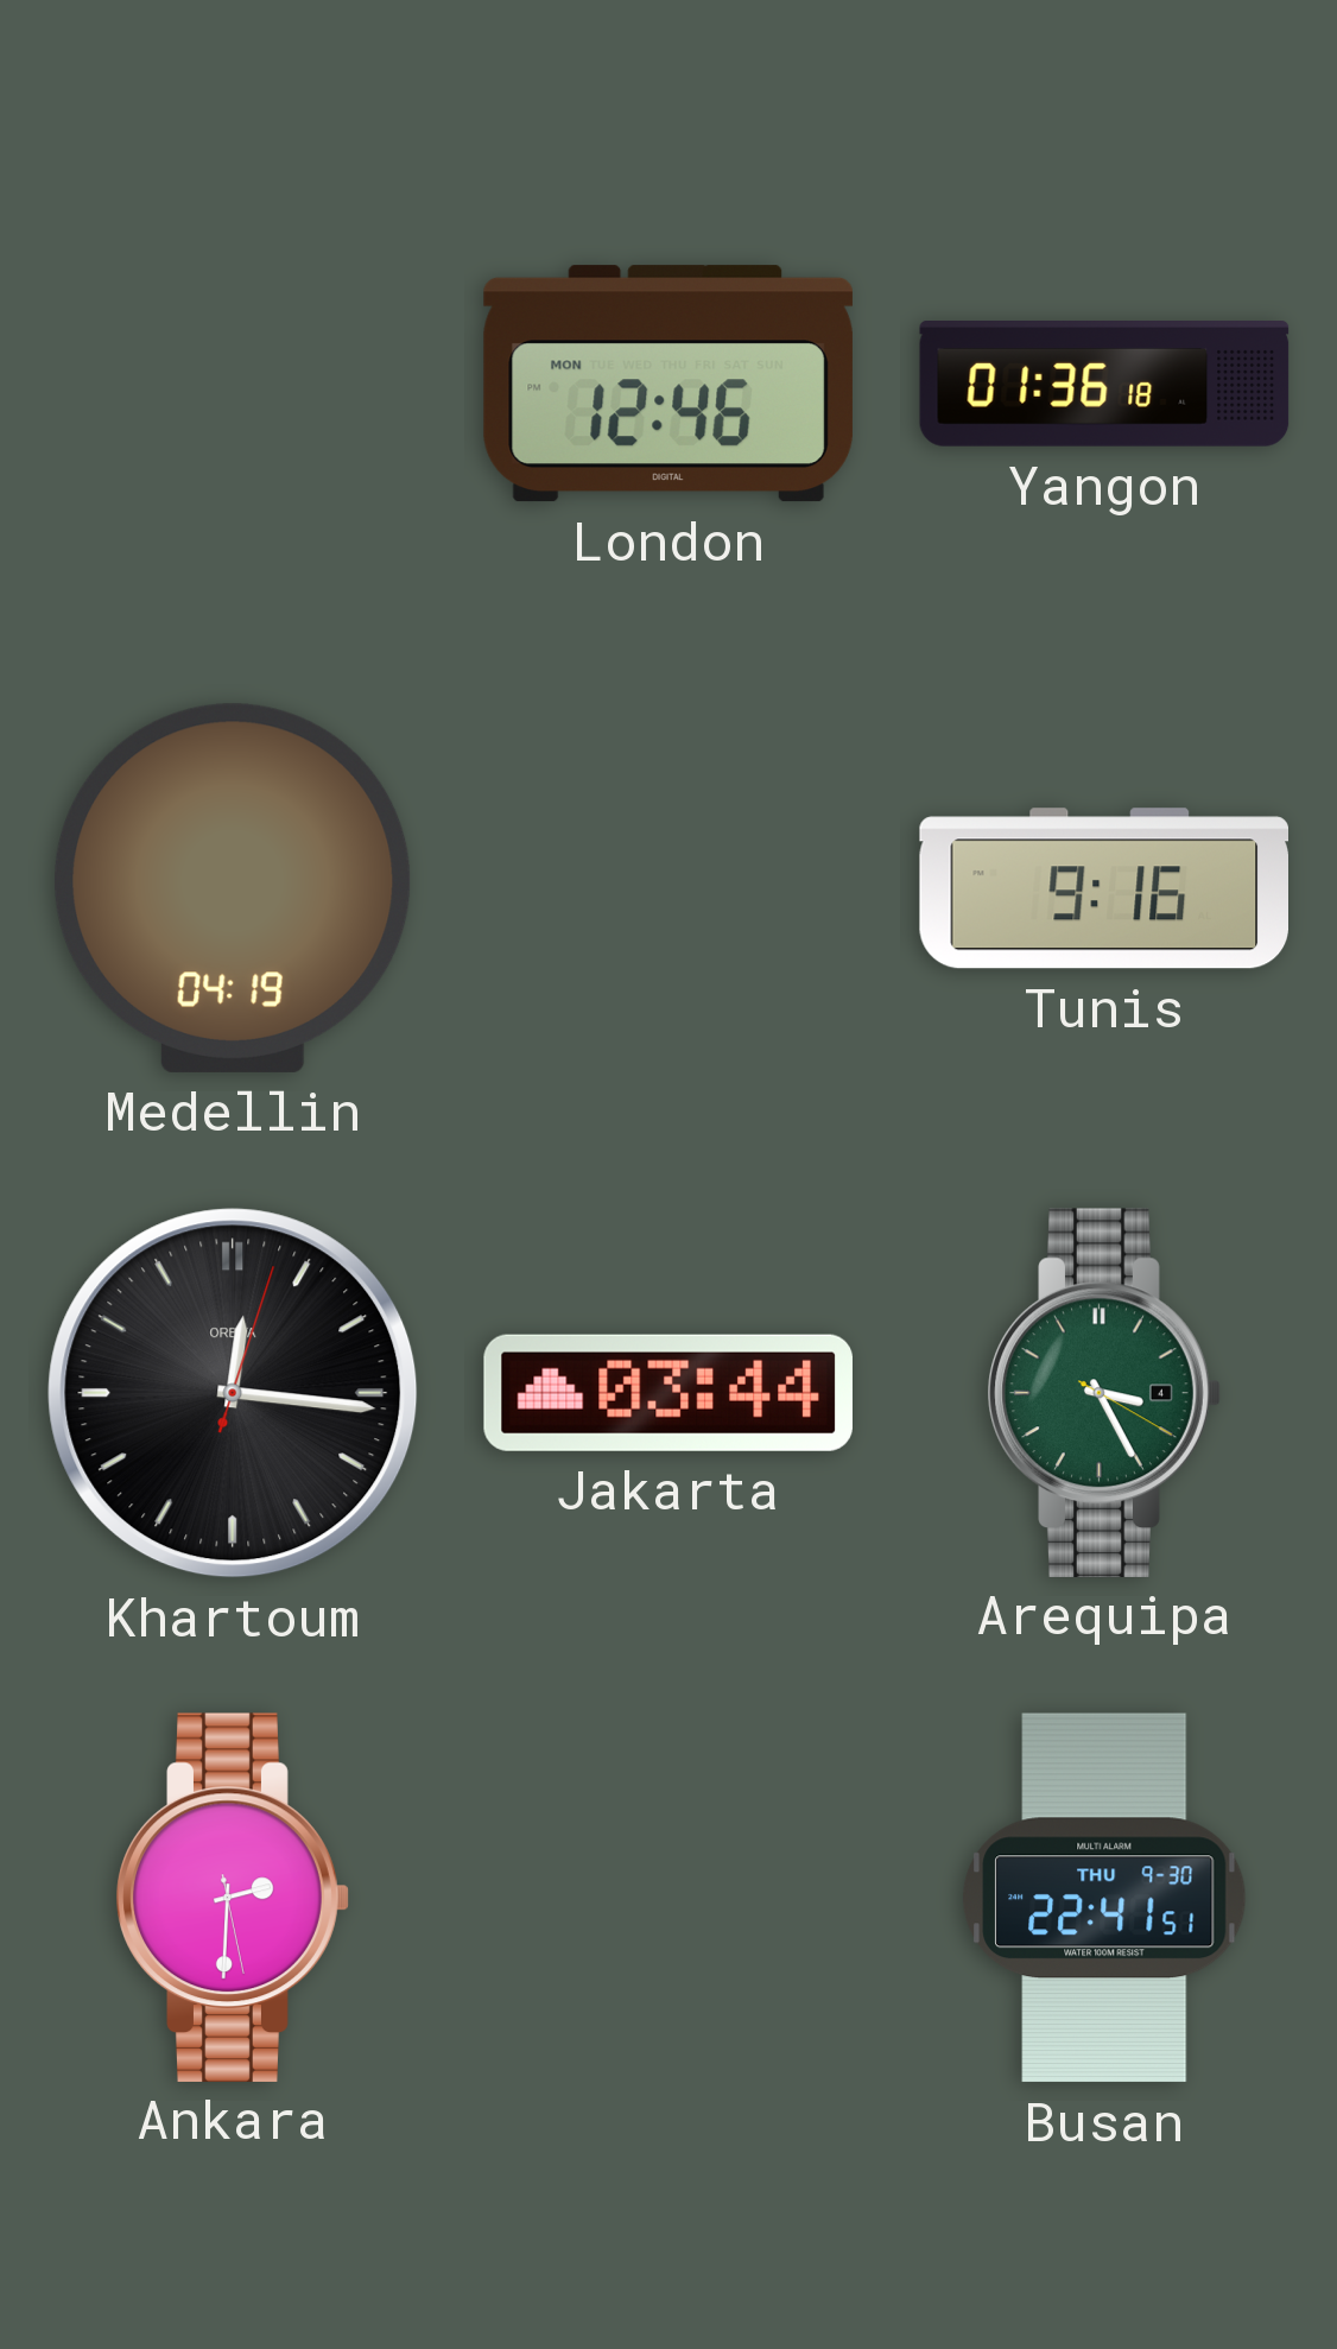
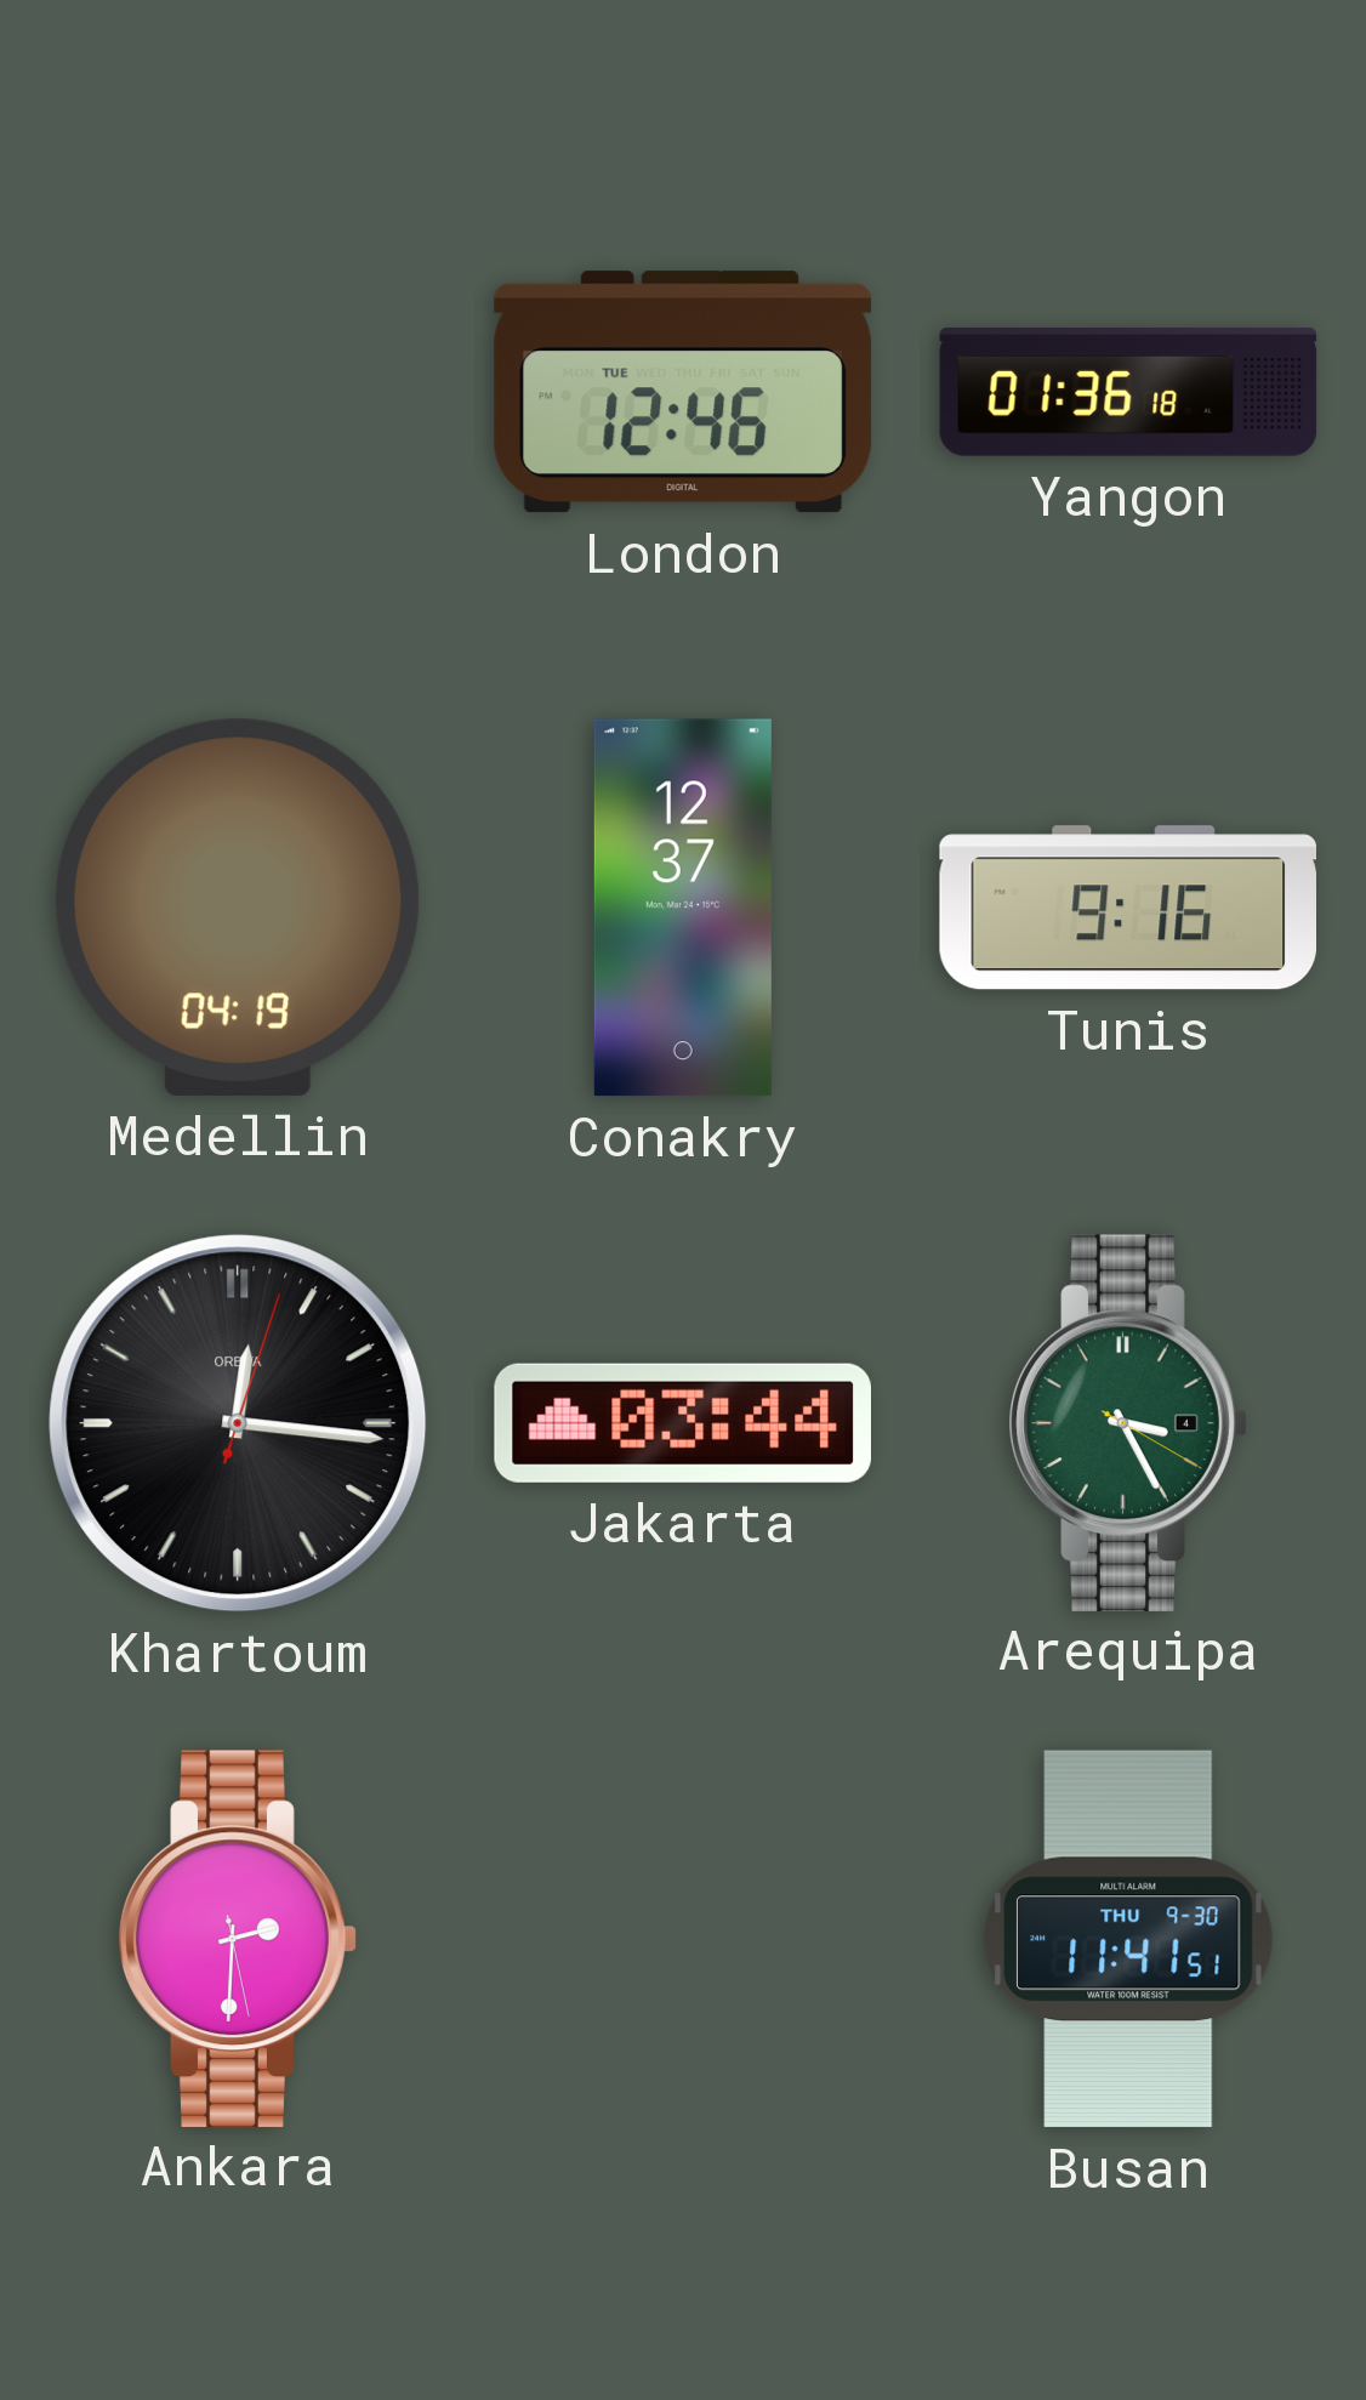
London date: MON -> TUE (683, 392)
Conakry: none -> 12:37 (683, 908)
Busan: 22:41 -> 11:41 (1129, 1939)
